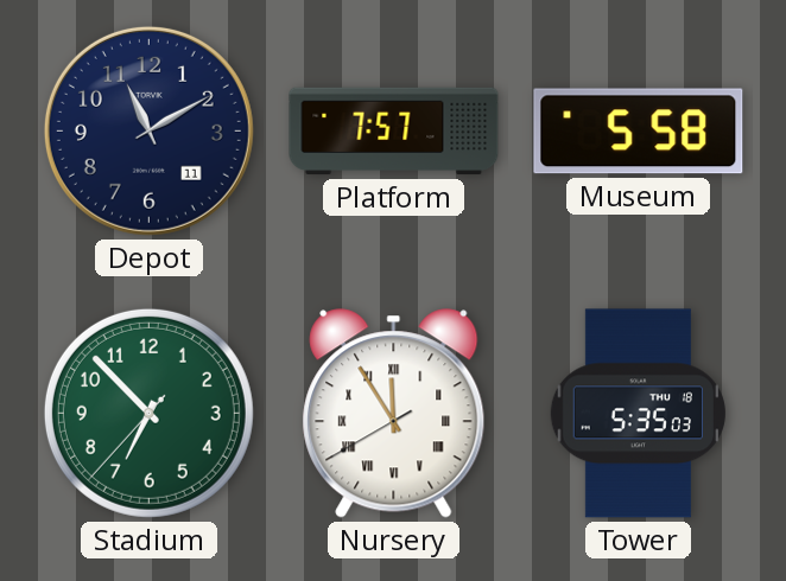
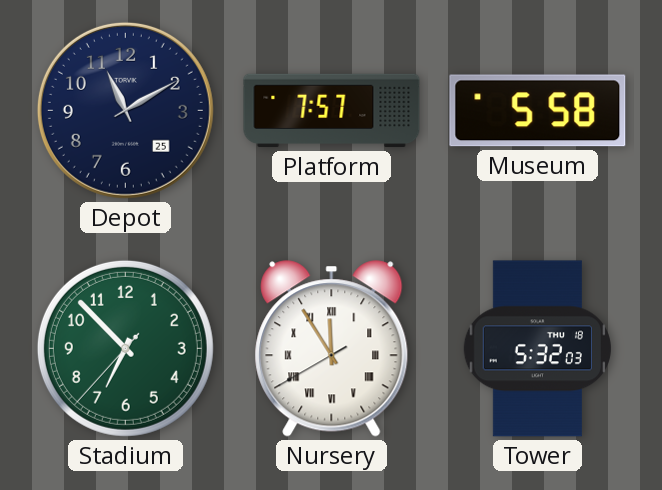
Depot date: 11 -> 25 (125, 110)
Tower: 5:35 -> 5:32 (537, 349)
